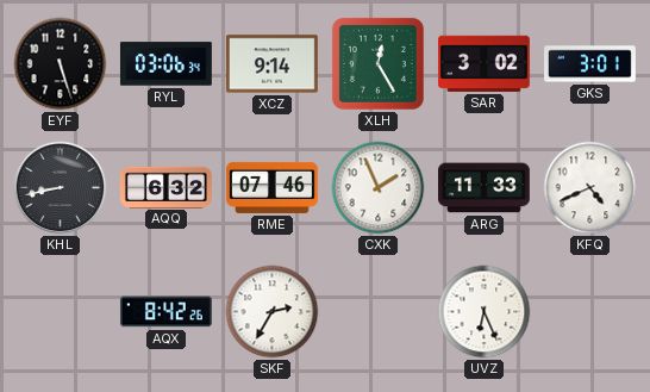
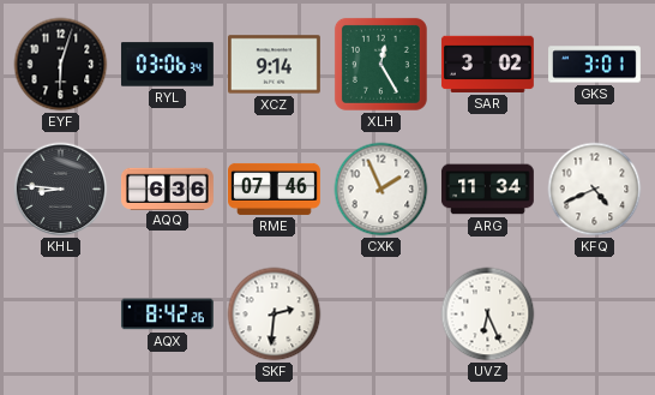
EYF: 5:27 -> 6:03 (61, 65)
KHL: 8:43 -> 8:46 (61, 190)
AQQ: 6:32 -> 6:36 (167, 188)
ARG: 11:33 -> 11:34 (487, 190)
SKF: 2:35 -> 2:31 (275, 315)
